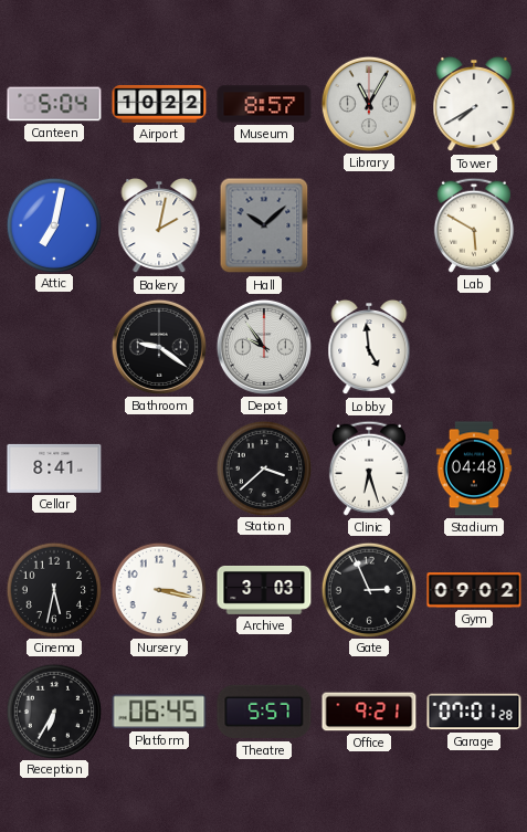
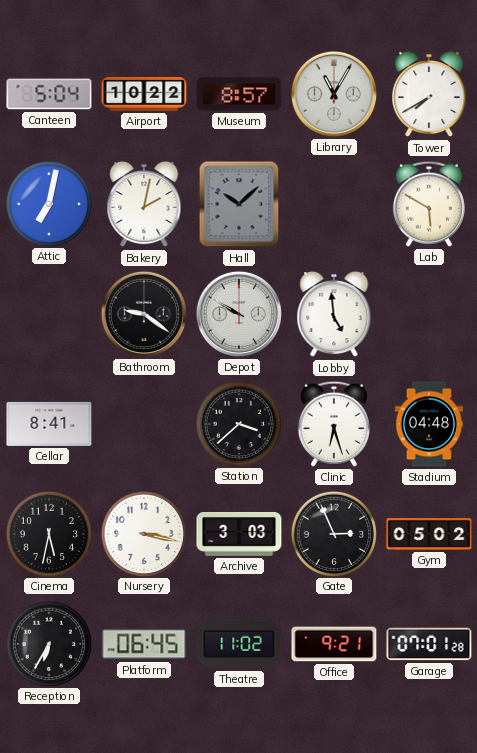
Depot: 9:54 -> 9:50 (239, 314)
Gym: 09:02 -> 05:02 (429, 534)
Theatre: 5:57 -> 11:02 (239, 644)
